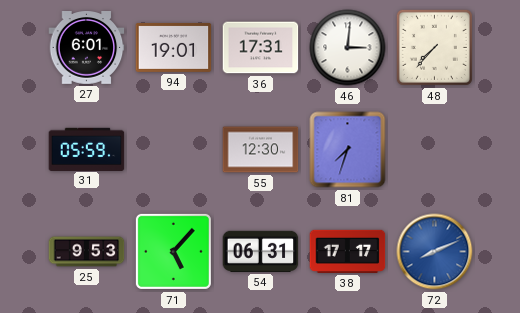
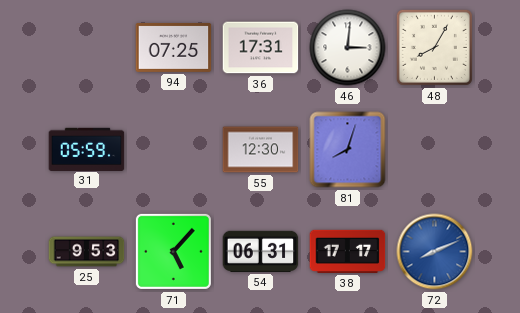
27: 6:01 -> none (87, 48)
94: 19:01 -> 07:25 (174, 47)
48: 7:37 -> 8:05 (434, 47)
81: 7:33 -> 8:03 (348, 150)
